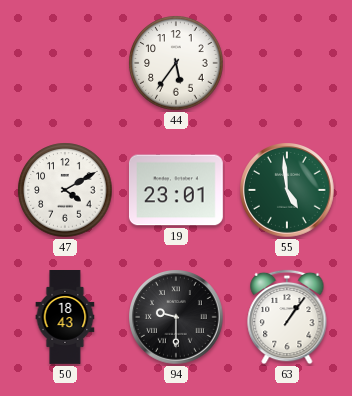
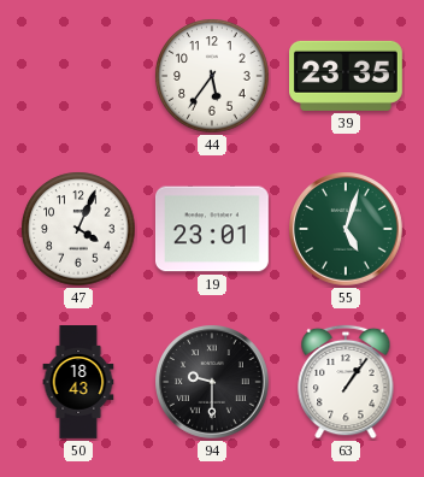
39: none -> 23:35 (347, 76)
47: 4:10 -> 4:04 (78, 229)
55: 4:59 -> 5:03 (347, 230)
